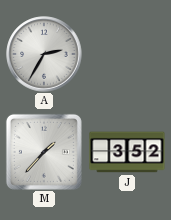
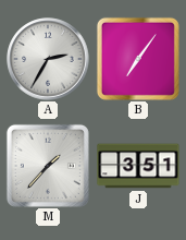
B: none -> 7:06 (138, 59)
J: 3:52 -> 3:51 (138, 166)
